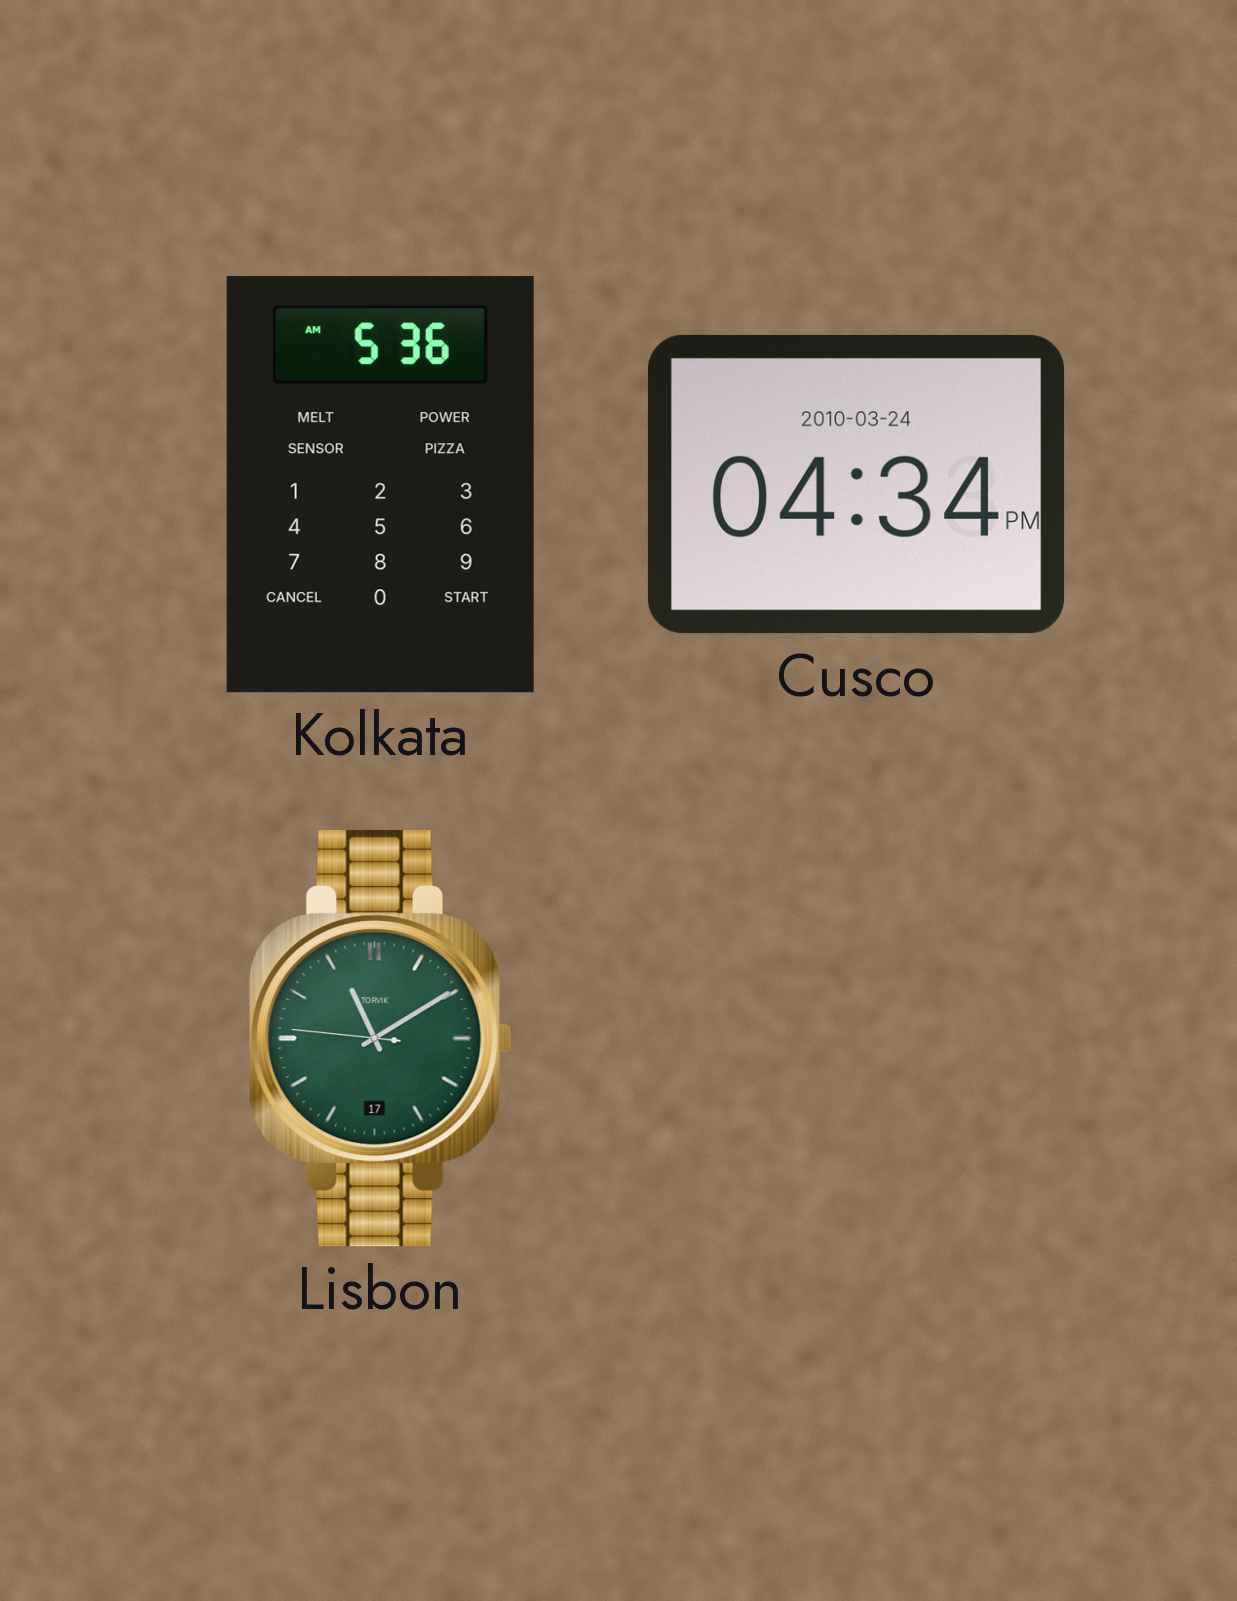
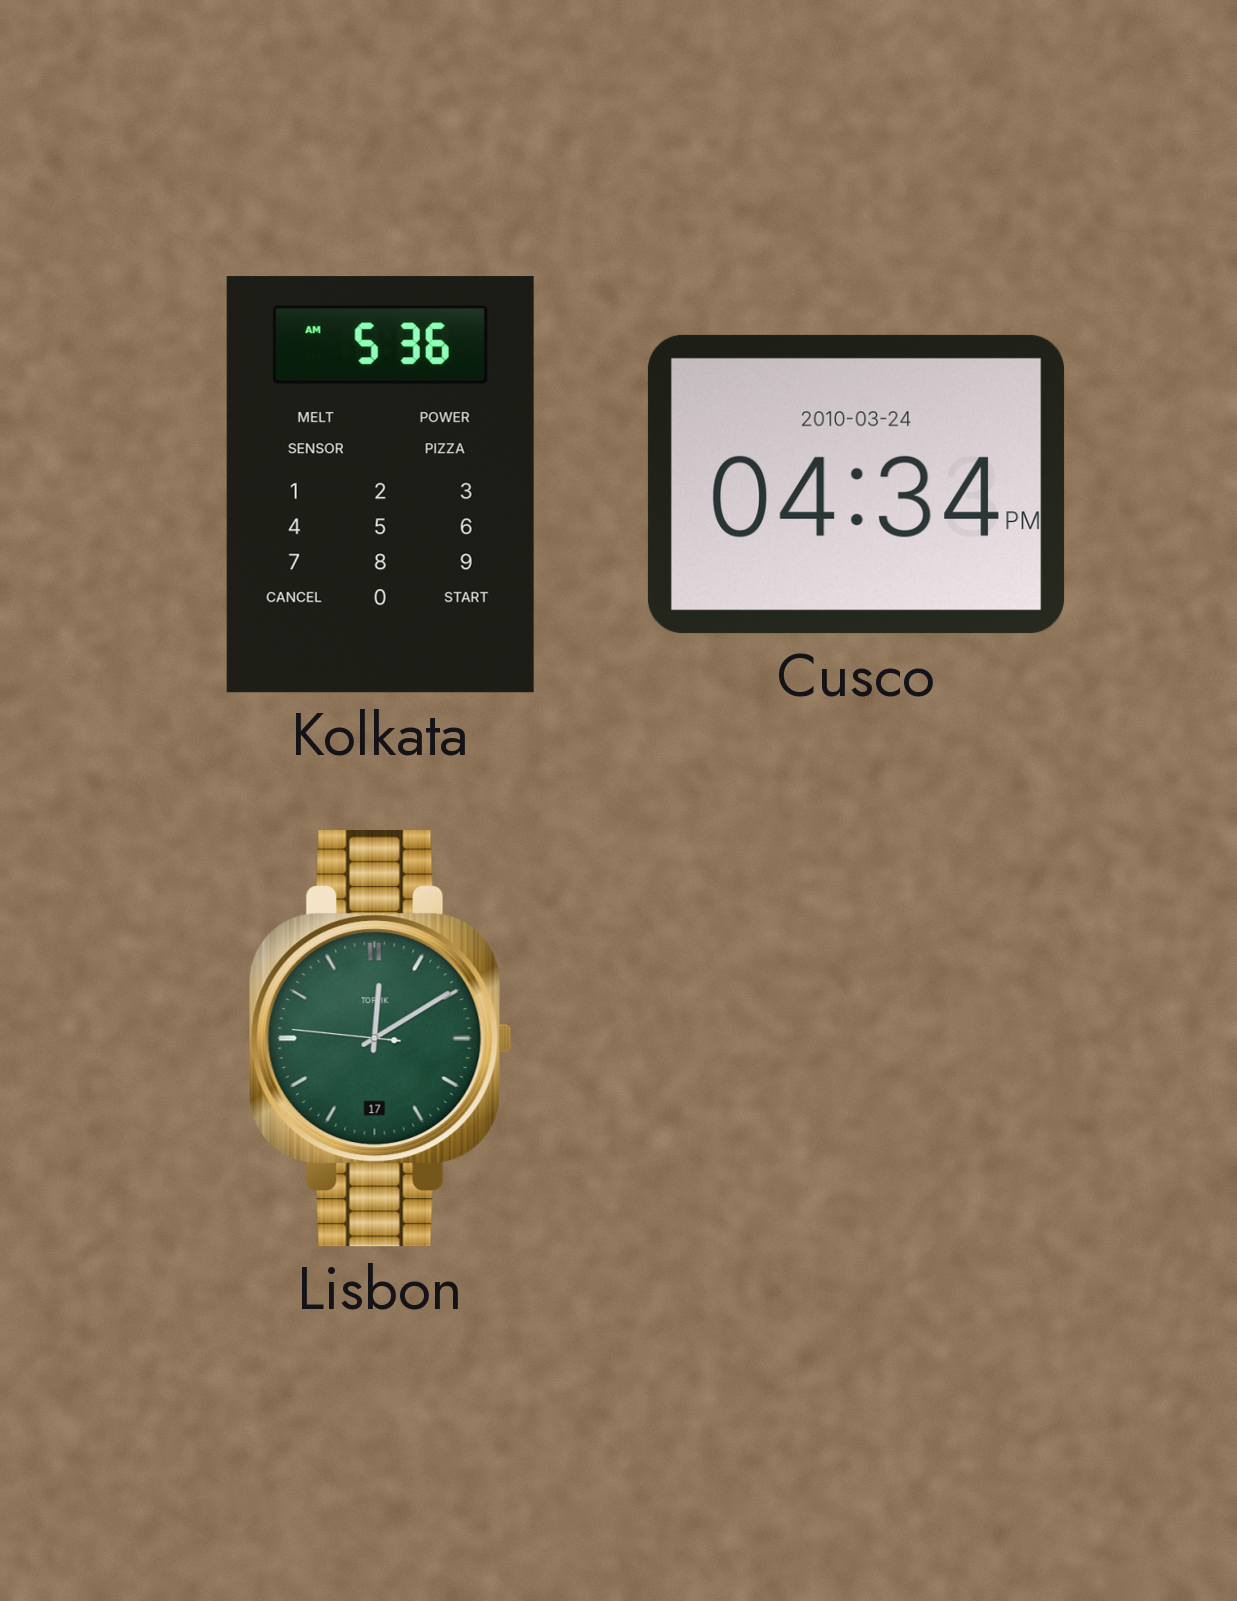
Lisbon: 11:09 -> 12:09 (380, 1039)
